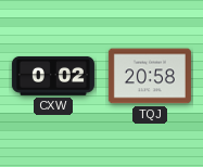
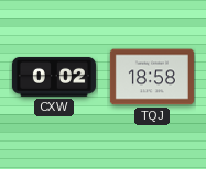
TQJ: 20:58 -> 18:58 (152, 77)
